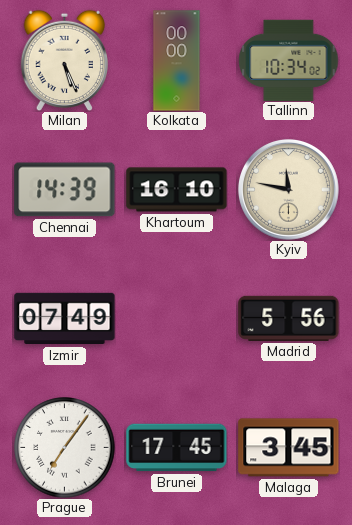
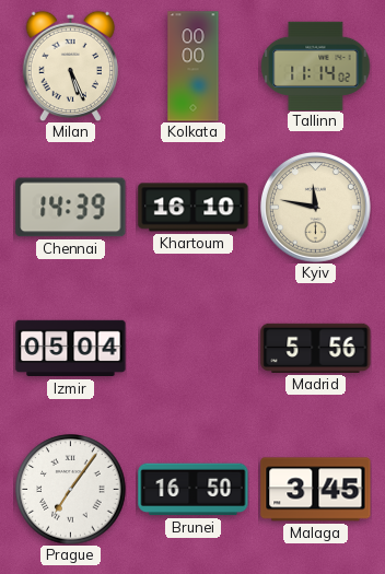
Tallinn: 10:34 -> 11:14 (316, 66)
Izmir: 07:49 -> 05:04 (71, 349)
Brunei: 17:45 -> 16:50 (194, 490)
